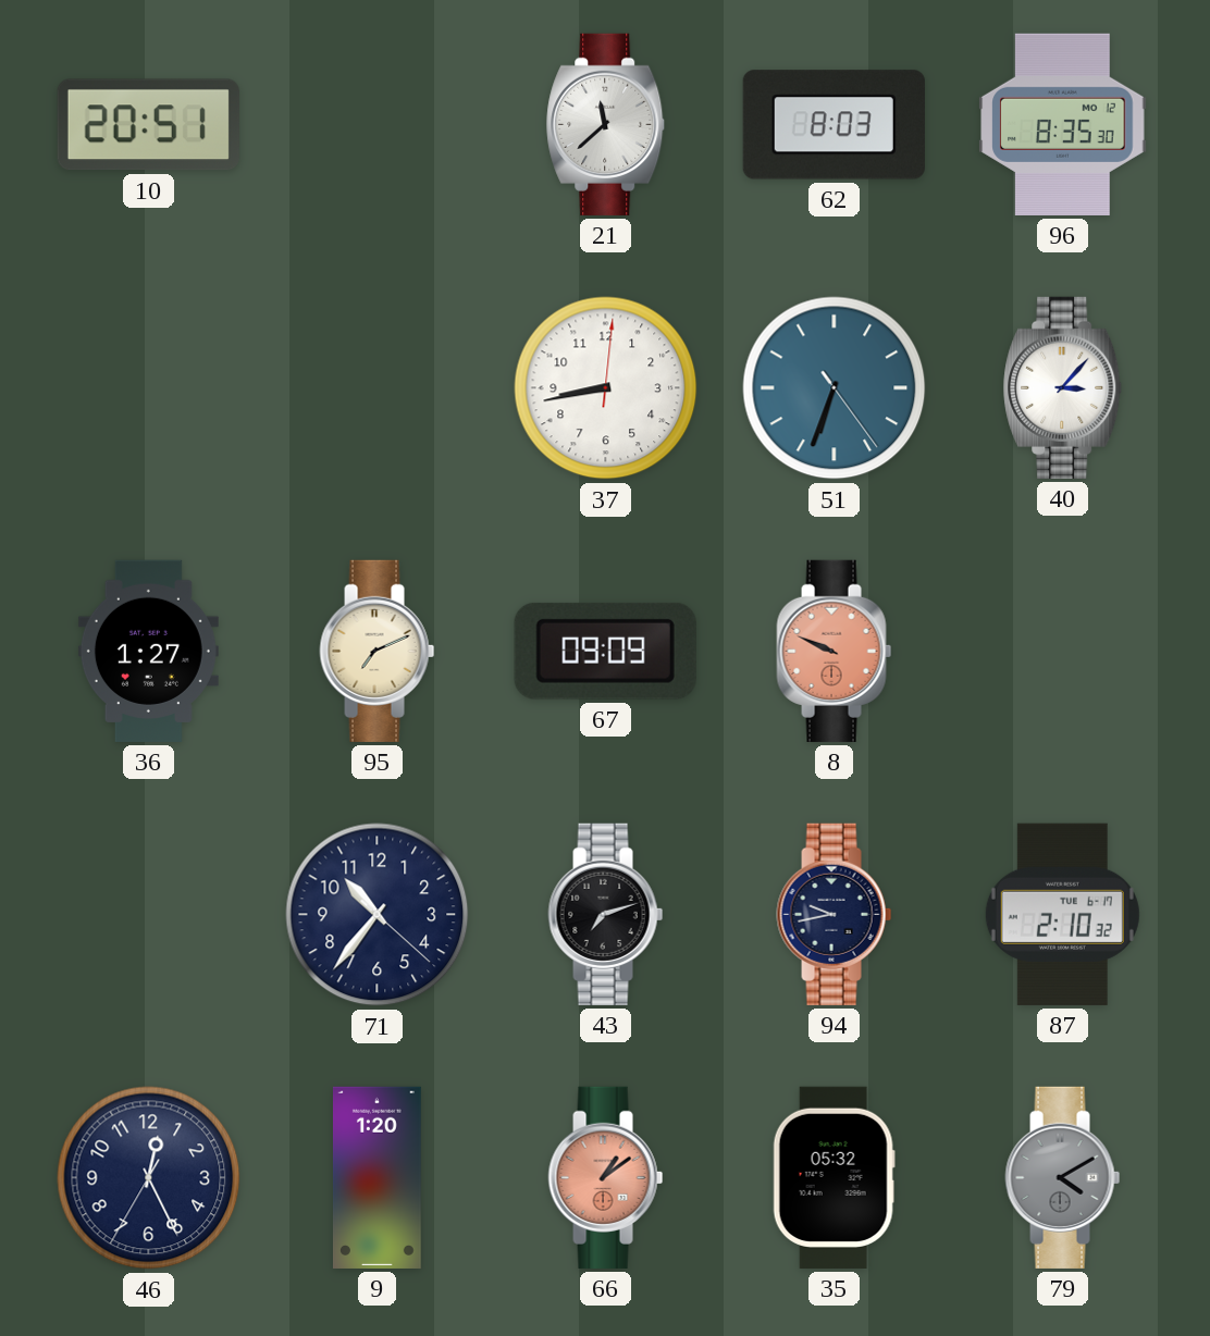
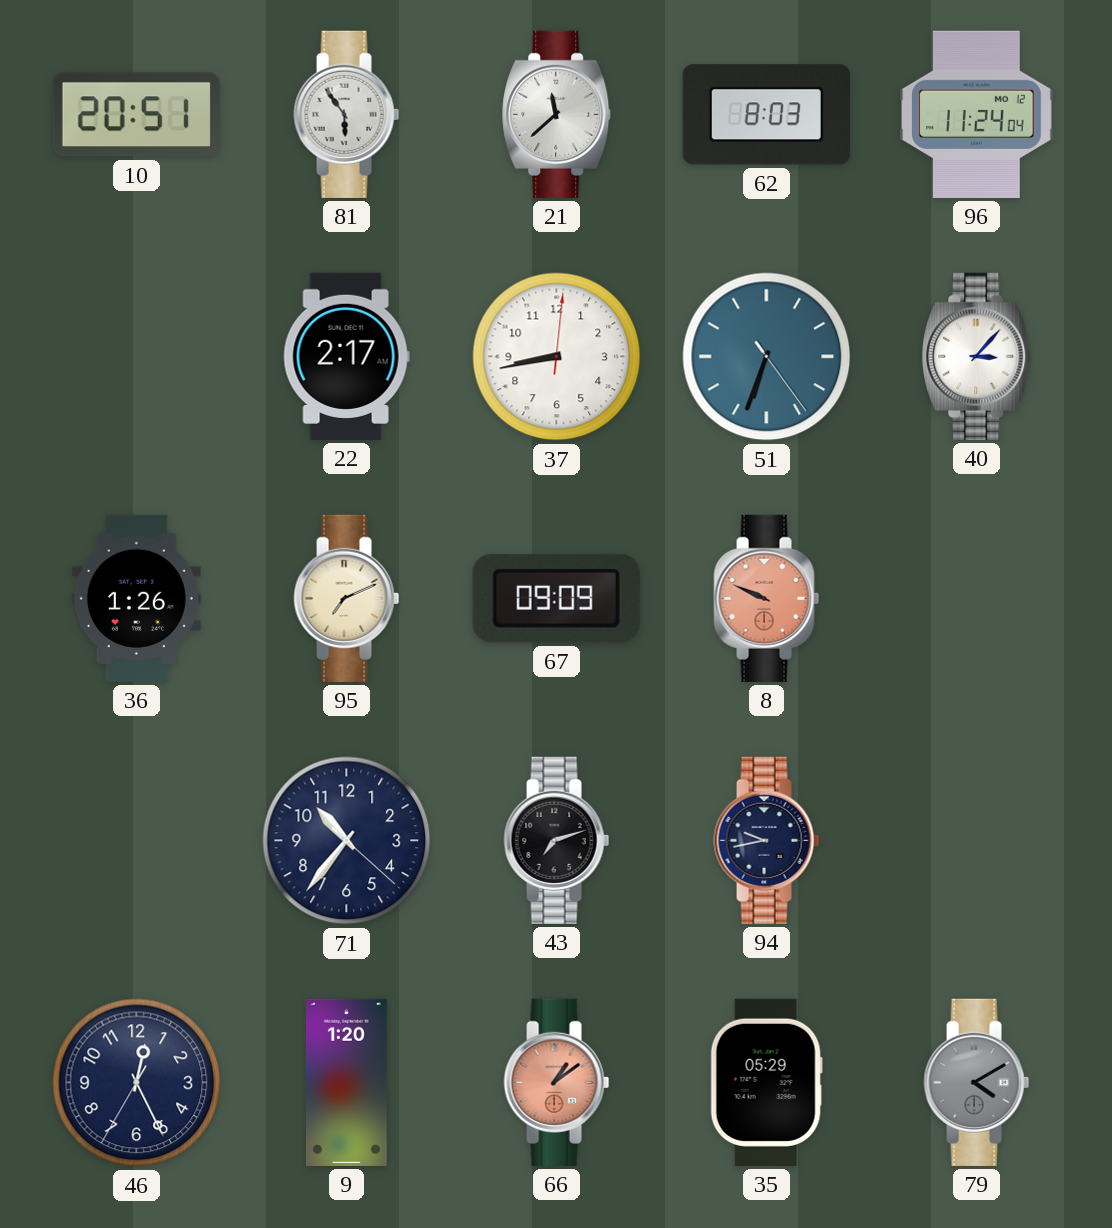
81: none -> 5:54 (347, 114)
96: 8:35 -> 11:24 (977, 114)
22: none -> 2:17 (346, 356)
36: 1:27 -> 1:26 (136, 598)
87: 2:10 -> none (1062, 914)
35: 05:32 -> 05:29 (766, 1082)
